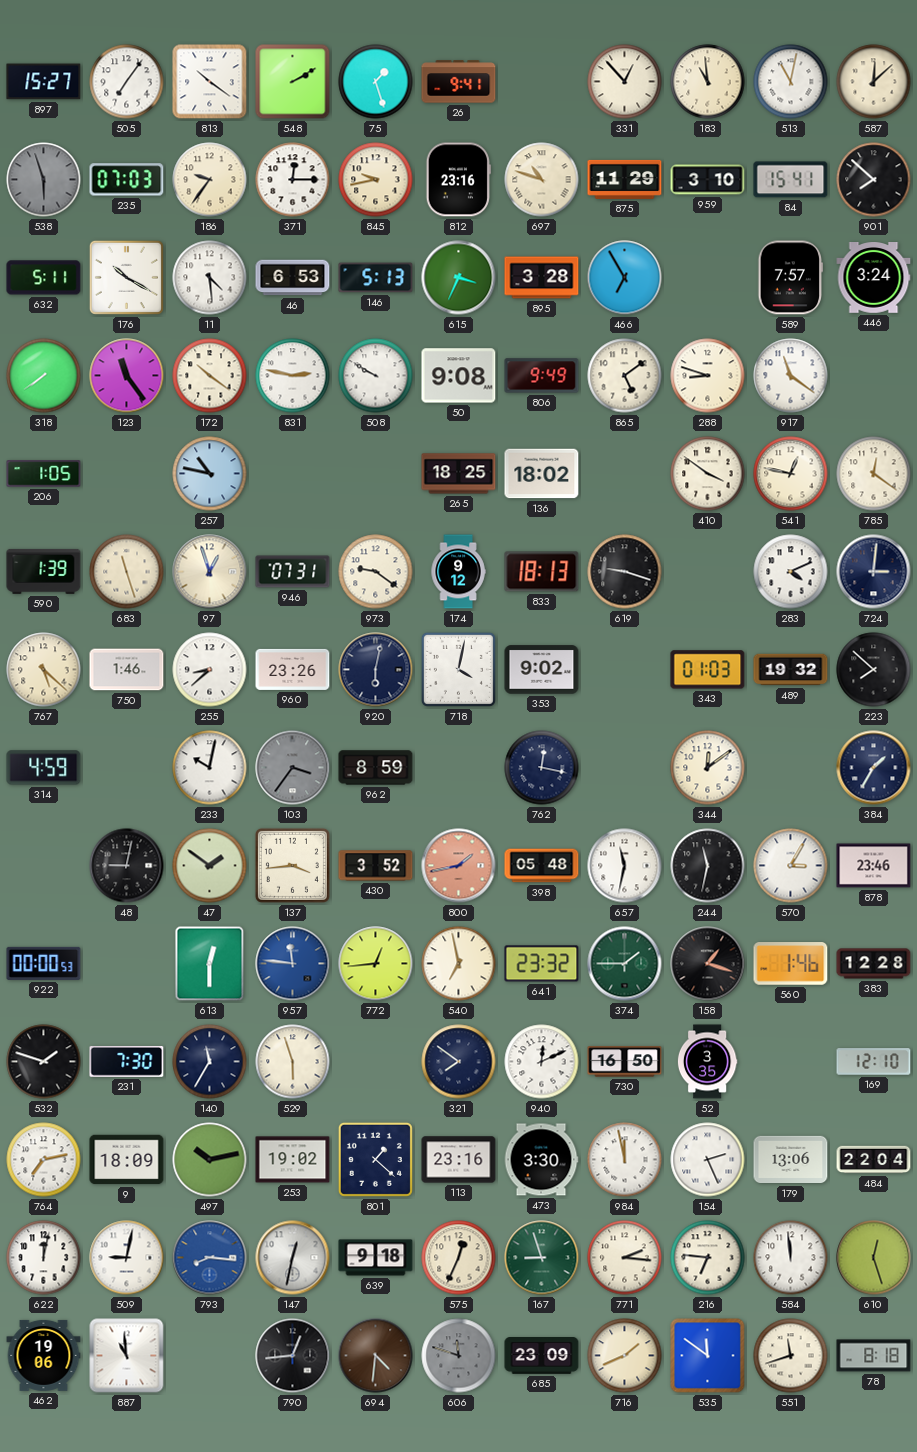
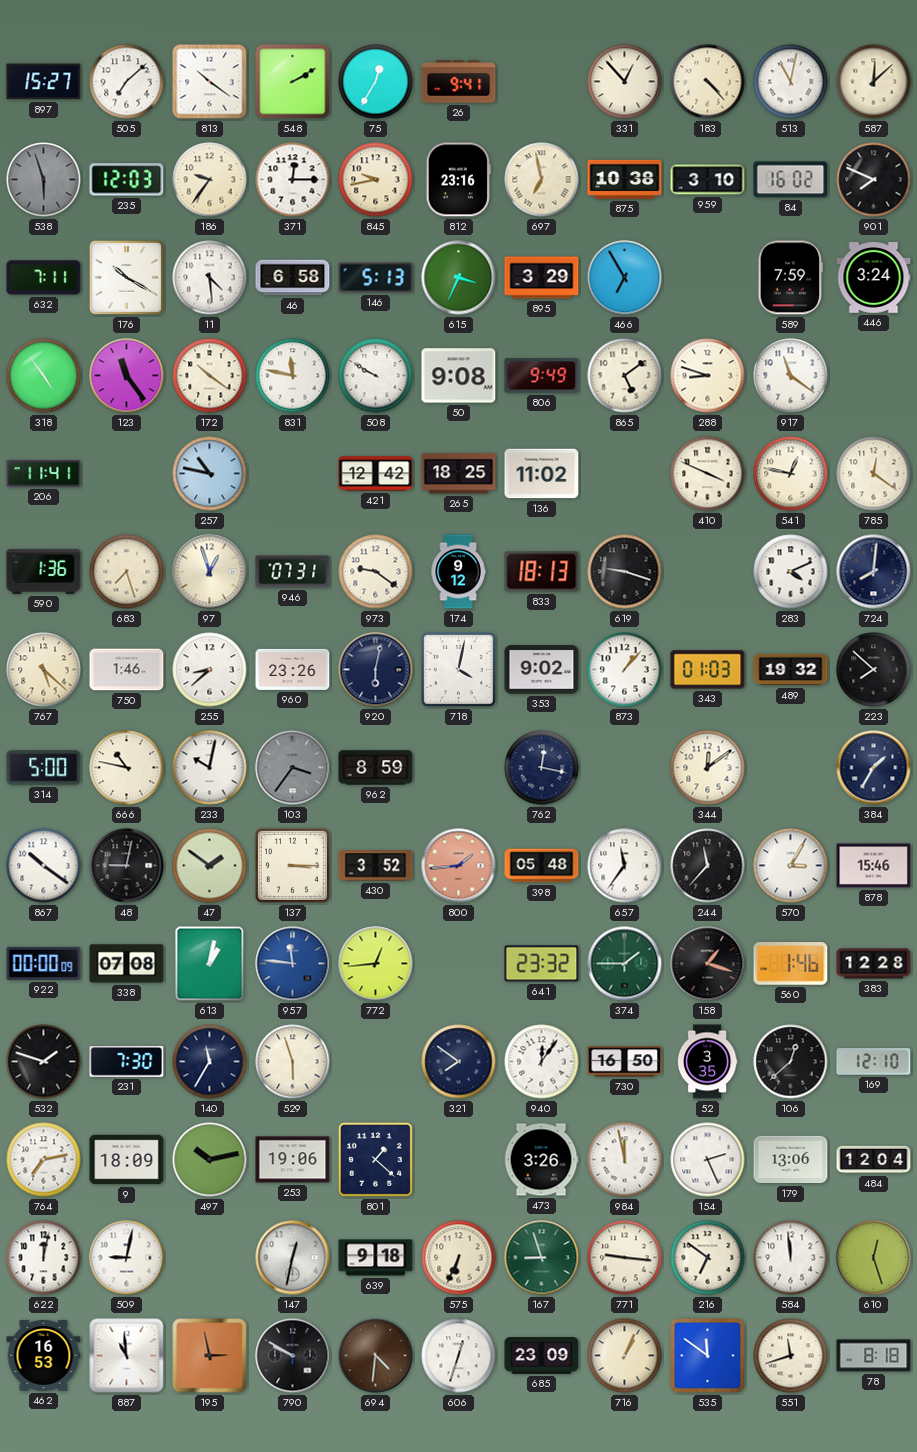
505: 7:06 -> 7:08 (127, 82)
75: 1:27 -> 12:35 (376, 82)
183: 10:59 -> 4:23 (708, 82)
235: 07:03 -> 12:03 (127, 180)
697: 10:48 -> 6:58 (542, 180)
875: 11:29 -> 10:38 (625, 179)
84: 15:41 -> 16:02 (791, 180)
901: 7:52 -> 7:49 (874, 180)
632: 5:11 -> 7:11 (44, 278)
46: 6:53 -> 6:58 (293, 278)
895: 3:28 -> 3:29 (542, 278)
589: 7:57 -> 7:59 (791, 278)
318: 7:39 -> 4:54 (44, 376)
831: 2:47 -> 11:47 (293, 376)
206: 1:05 -> 11:41 (44, 474)
421: none -> 12:42 (376, 474)
136: 18:02 -> 11:02 (542, 474)
410: 3:51 -> 3:49 (708, 474)
590: 1:39 -> 1:36 (44, 571)
683: 11:27 -> 7:27 (127, 572)
724: 3:01 -> 8:01 (874, 572)
873: none -> 1:07 (625, 670)
314: 4:59 -> 5:00 (44, 768)
666: none -> 10:47 (127, 768)
867: none -> 10:21 (44, 866)
137: 3:44 -> 3:15 (292, 865)
800: 1:43 -> 1:44 (459, 866)
657: 11:32 -> 11:36 (625, 866)
244: 11:32 -> 11:37 (708, 866)
878: 23:46 -> 15:46 (874, 866)
922: 00:00:53 -> 00:00:09 (44, 963)
338: none -> 07:08 (127, 964)
613: 12:30 -> 1:02 (210, 964)
540: 6:58 -> none (459, 964)
940: 12:11 -> 12:06 (542, 1062)
106: none -> 12:38 (791, 1062)
253: 19:02 -> 19:06 (293, 1160)
113: 23:16 -> none (459, 1160)
473: 3:30 -> 3:26 (541, 1160)
484: 22:04 -> 12:04 (874, 1160)
793: 8:16 -> none (210, 1258)
575: 12:34 -> 6:34 (459, 1258)
771: 2:16 -> 9:16 (625, 1258)
216: 6:46 -> 6:51 (708, 1258)
462: 19:06 -> 16:53 (44, 1355)
195: none -> 2:58 (210, 1356)
790: 12:44 -> 9:50 (293, 1356)
606: 11:48 -> 12:33 (459, 1356)
606 dial: grey -> white (459, 1356)
716: 1:41 -> 1:04 (625, 1356)
